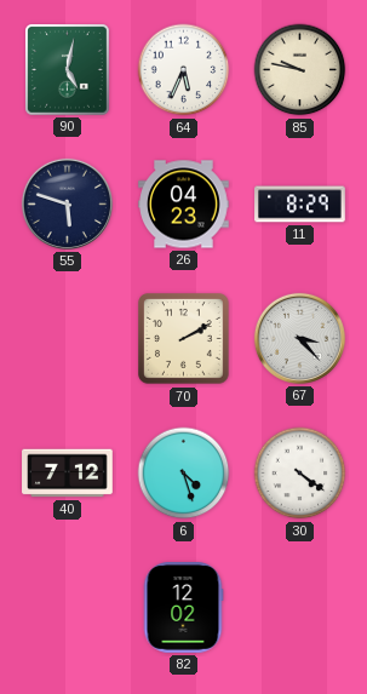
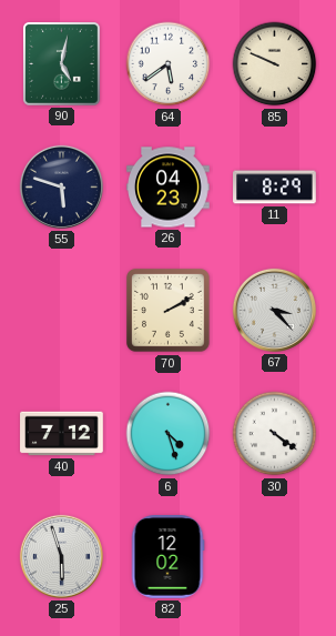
64: 5:34 -> 5:39 (169, 64)
85: 9:47 -> 9:49 (275, 64)
25: none -> 5:57 (61, 556)
